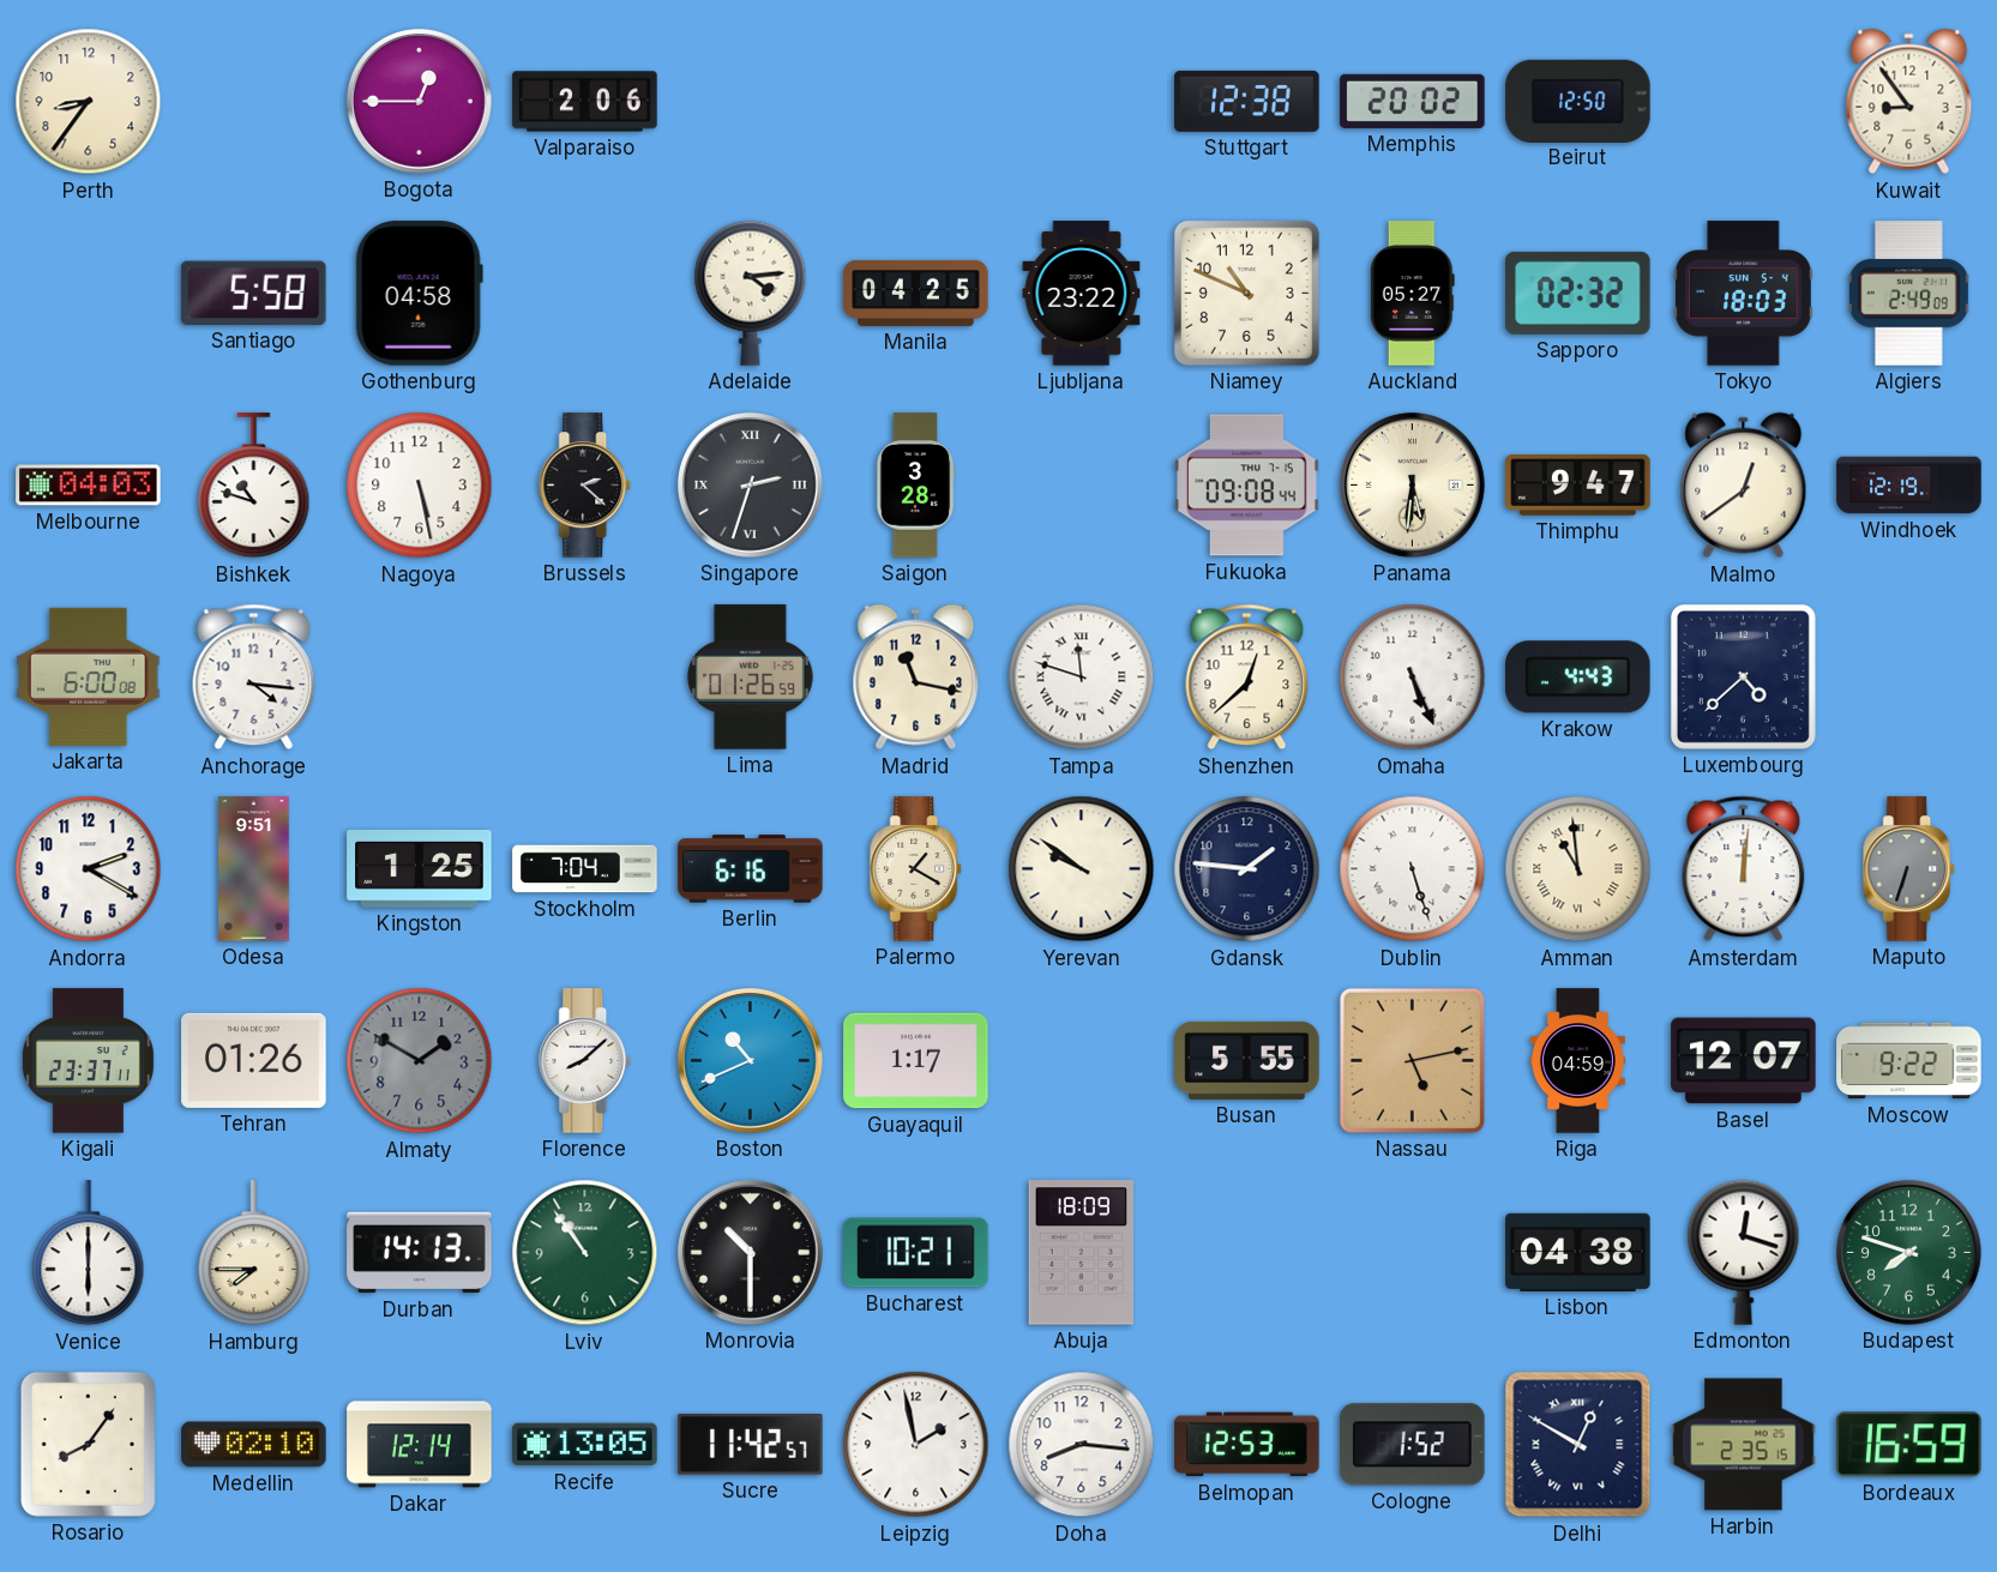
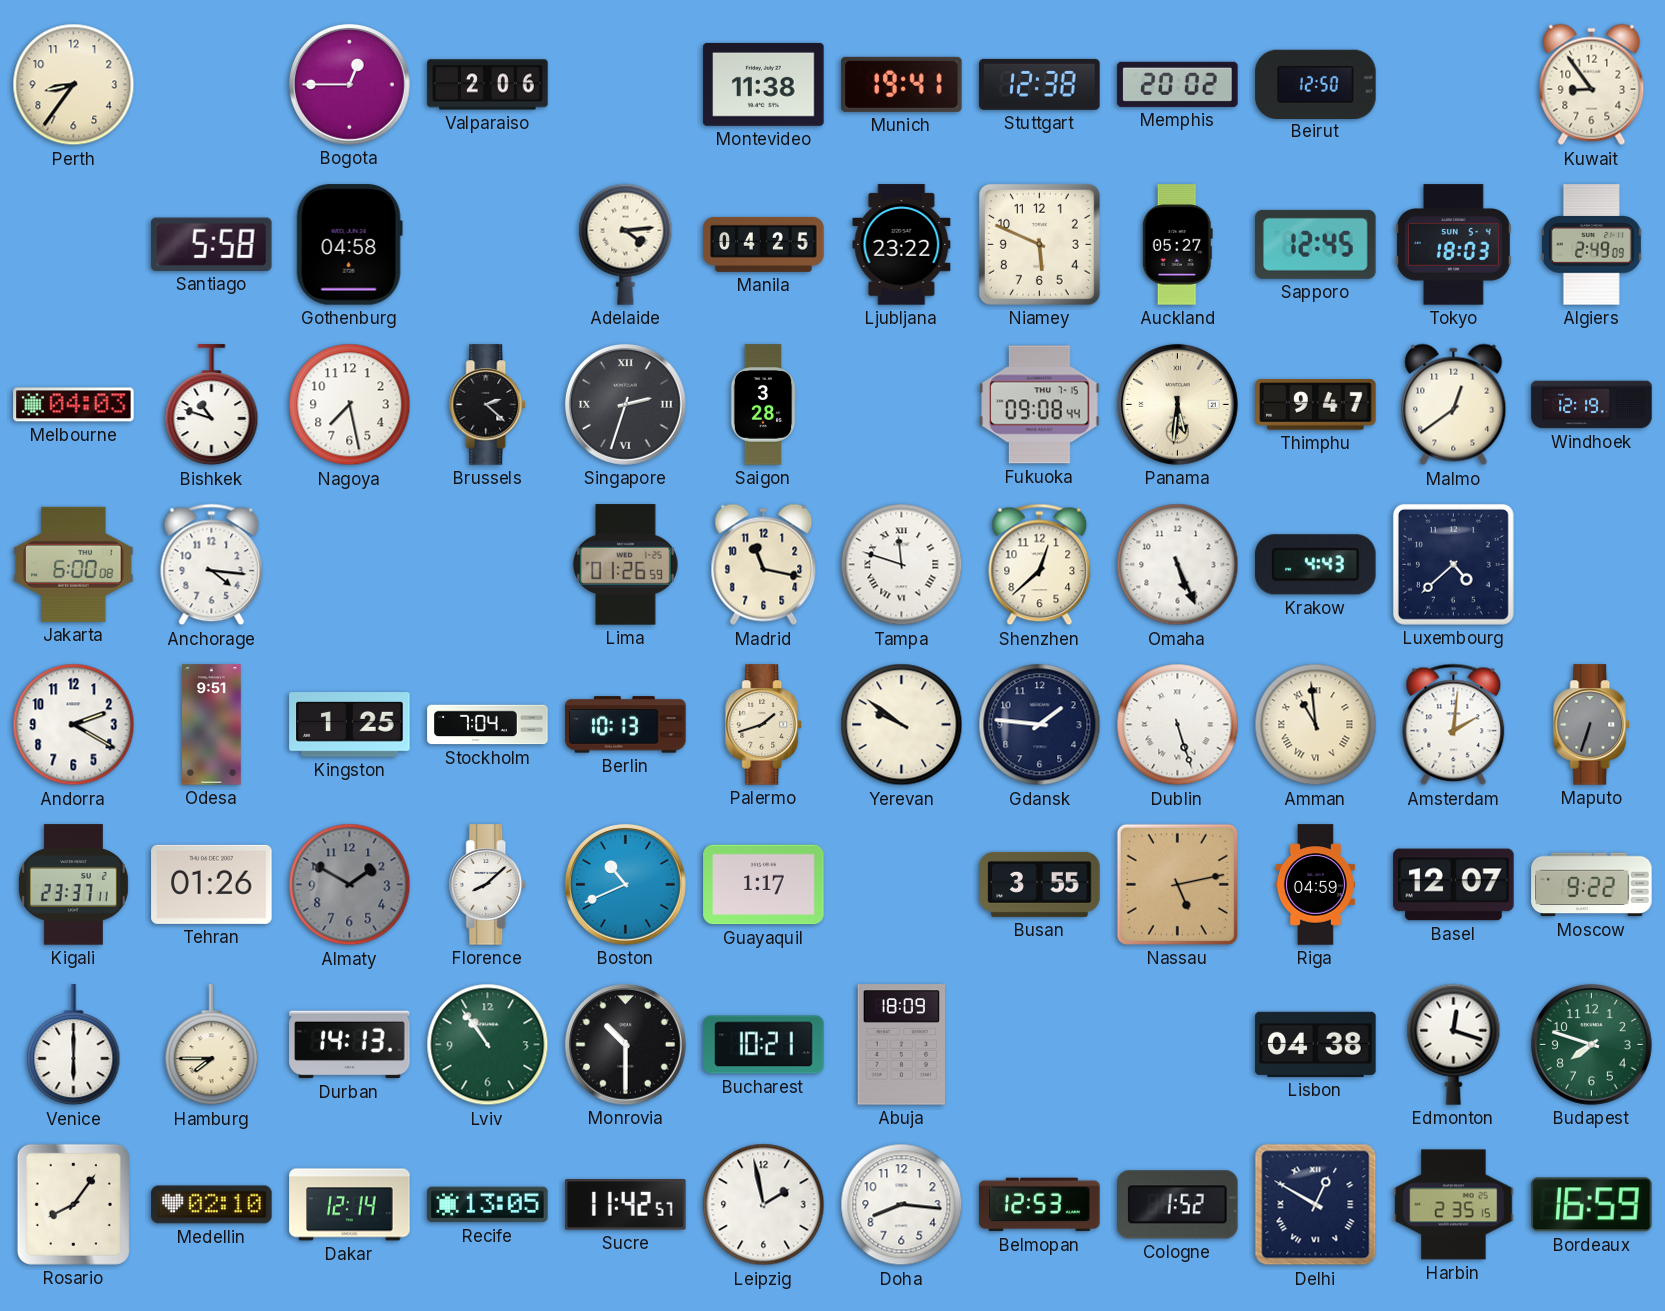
Montevideo: none -> 11:38 (764, 84)
Munich: none -> 19:41 (902, 84)
Niamey: 10:49 -> 5:49 (1039, 244)
Sapporo: 02:32 -> 12:45 (1316, 244)
Nagoya: 5:28 -> 7:28 (350, 405)
Berlin: 6:16 -> 10:13 (626, 725)
Palermo: 1:20 -> 1:42 (764, 725)
Amsterdam: 12:01 -> 2:01 (1454, 725)
Busan: 5:55 -> 3:55 (1040, 884)
